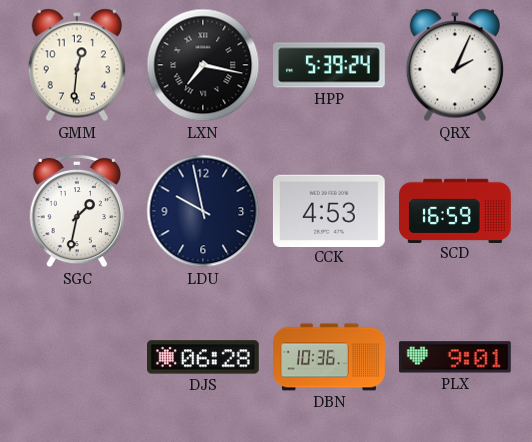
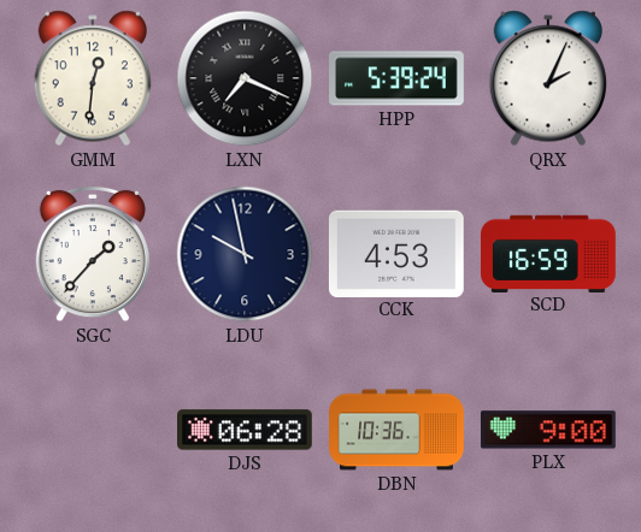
LXN: 7:17 -> 7:19 (245, 78)
SGC: 1:32 -> 1:37 (92, 254)
PLX: 9:01 -> 9:00 (548, 430)
